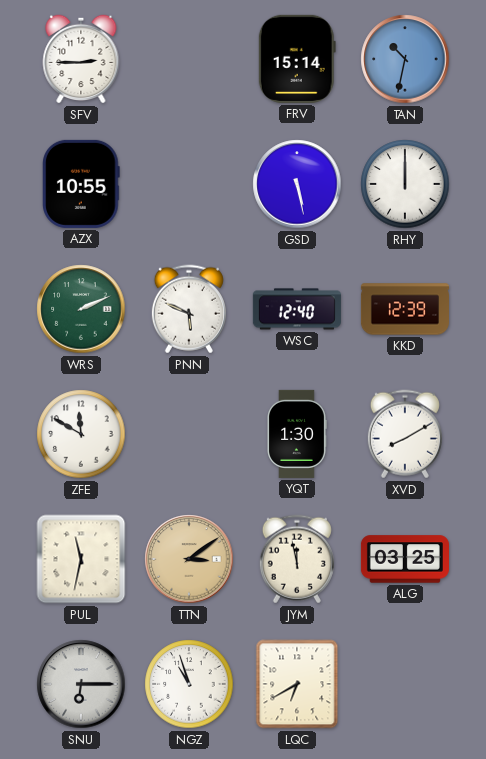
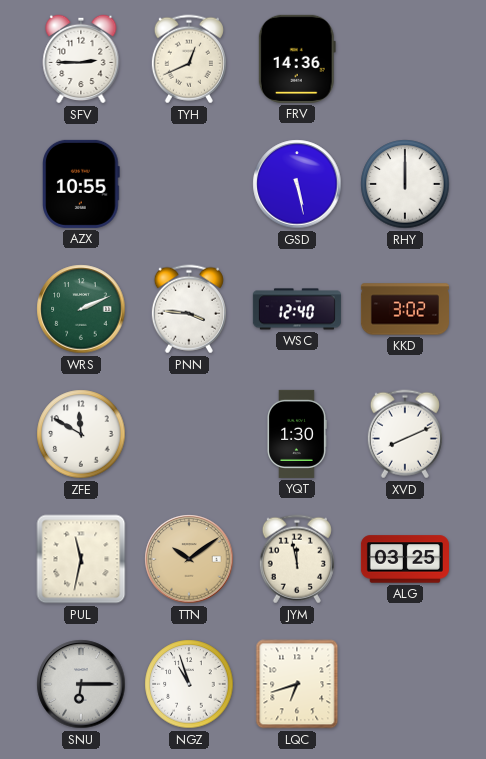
TYH: none -> 12:41 (189, 59)
FRV: 15:14 -> 14:36 (297, 59)
TAN: 10:32 -> none (405, 59)
PNN: 5:49 -> 3:46 (189, 309)
KKD: 12:39 -> 3:02 (405, 309)
XVD: 8:10 -> 8:11 (405, 434)
TTN: 3:09 -> 10:09 (189, 559)
LQC: 6:40 -> 6:42 (297, 684)
